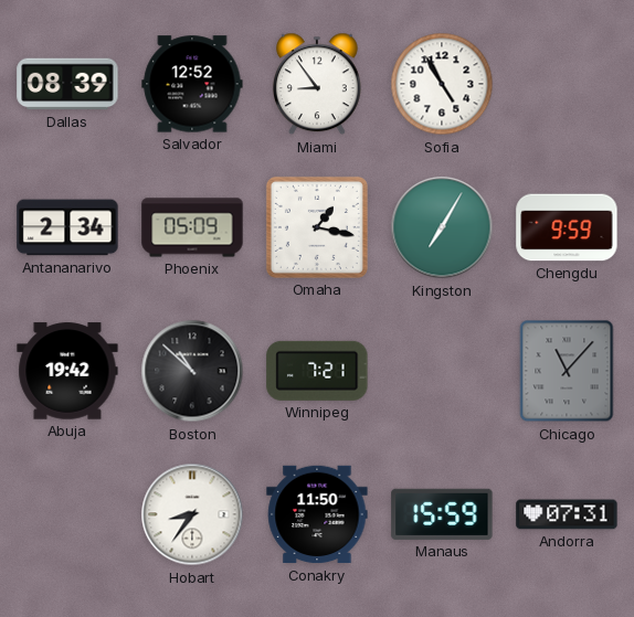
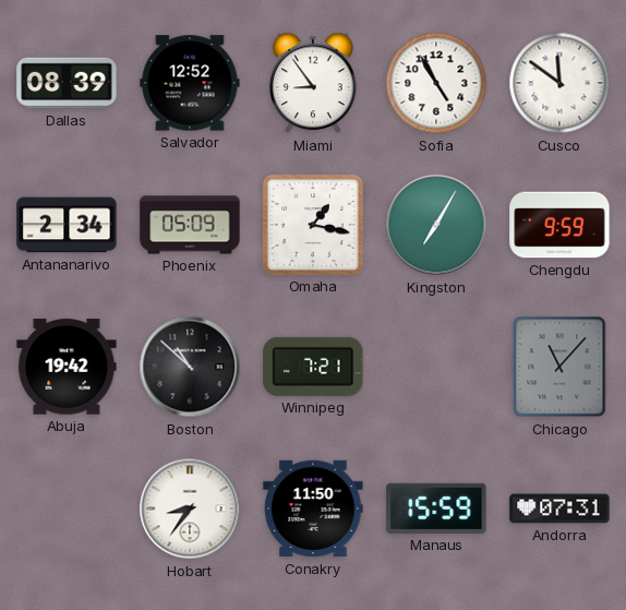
Cusco: none -> 11:51 (559, 83)
